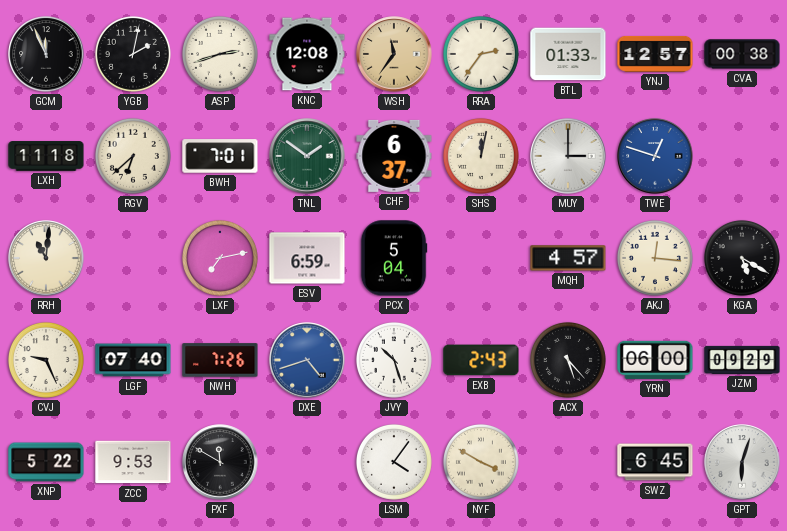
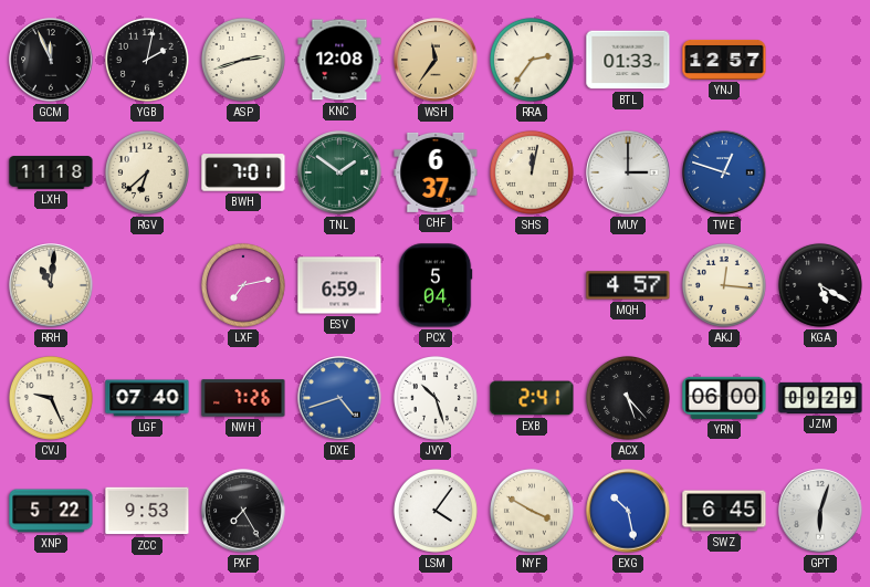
CVA: 00:38 -> none (742, 54)
EXB: 2:43 -> 2:41 (532, 398)
PXF: 11:50 -> 7:25 (243, 511)
EXG: none -> 10:28 (628, 511)
